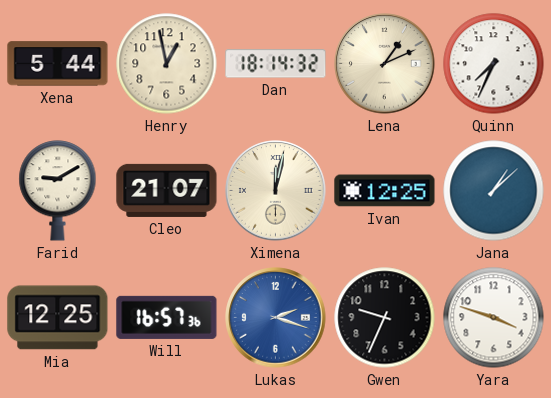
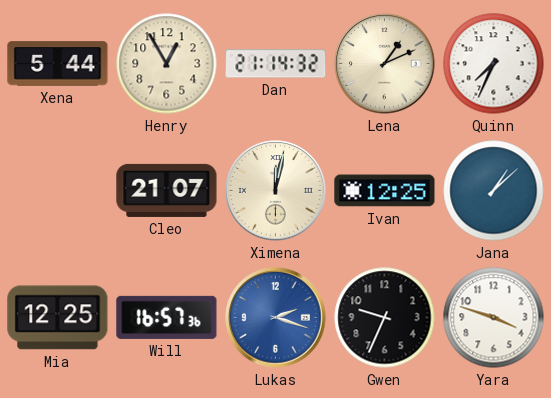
Henry: 12:58 -> 12:55 (167, 64)
Dan: 18:14 -> 21:14 (276, 64)
Farid: 9:10 -> none (58, 191)
